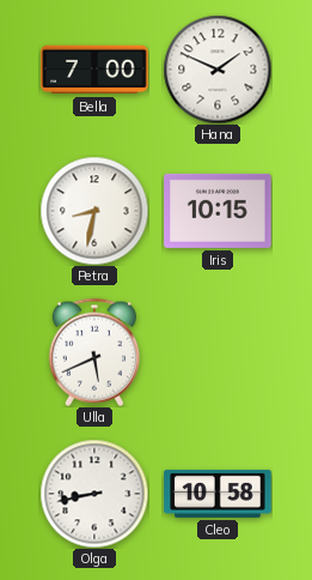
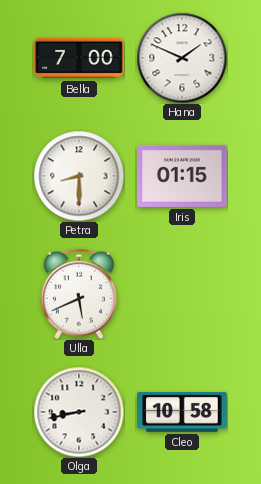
Petra: 8:32 -> 8:30 (79, 176)
Iris: 10:15 -> 01:15 (182, 176)
